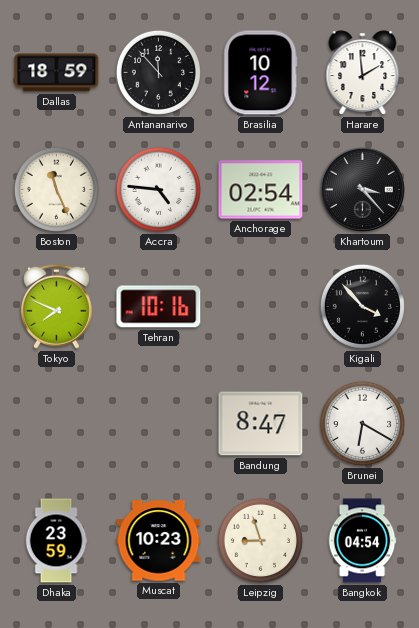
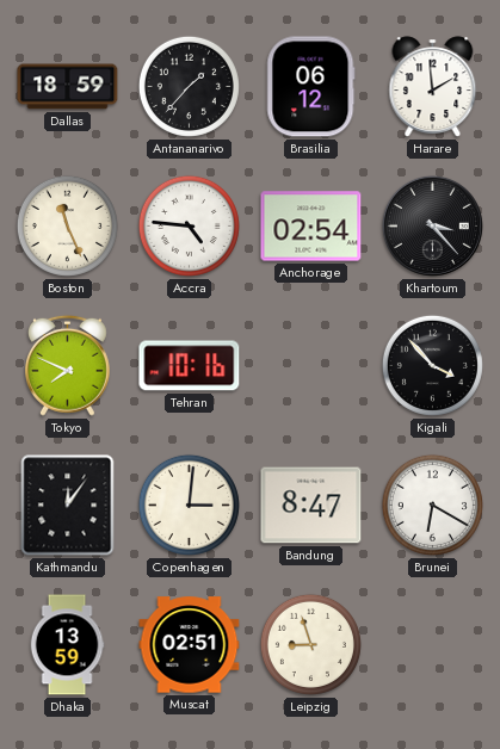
Antananarivo: 11:53 -> 1:37 (189, 86)
Brasilia: 10:12 -> 06:12 (311, 87)
Kathmandu: none -> 12:06 (68, 506)
Copenhagen: none -> 3:01 (189, 505)
Dhaka: 23:59 -> 13:59 (67, 645)
Muscat: 10:23 -> 02:51 (190, 645)
Bangkok: 04:54 -> none (362, 541)
